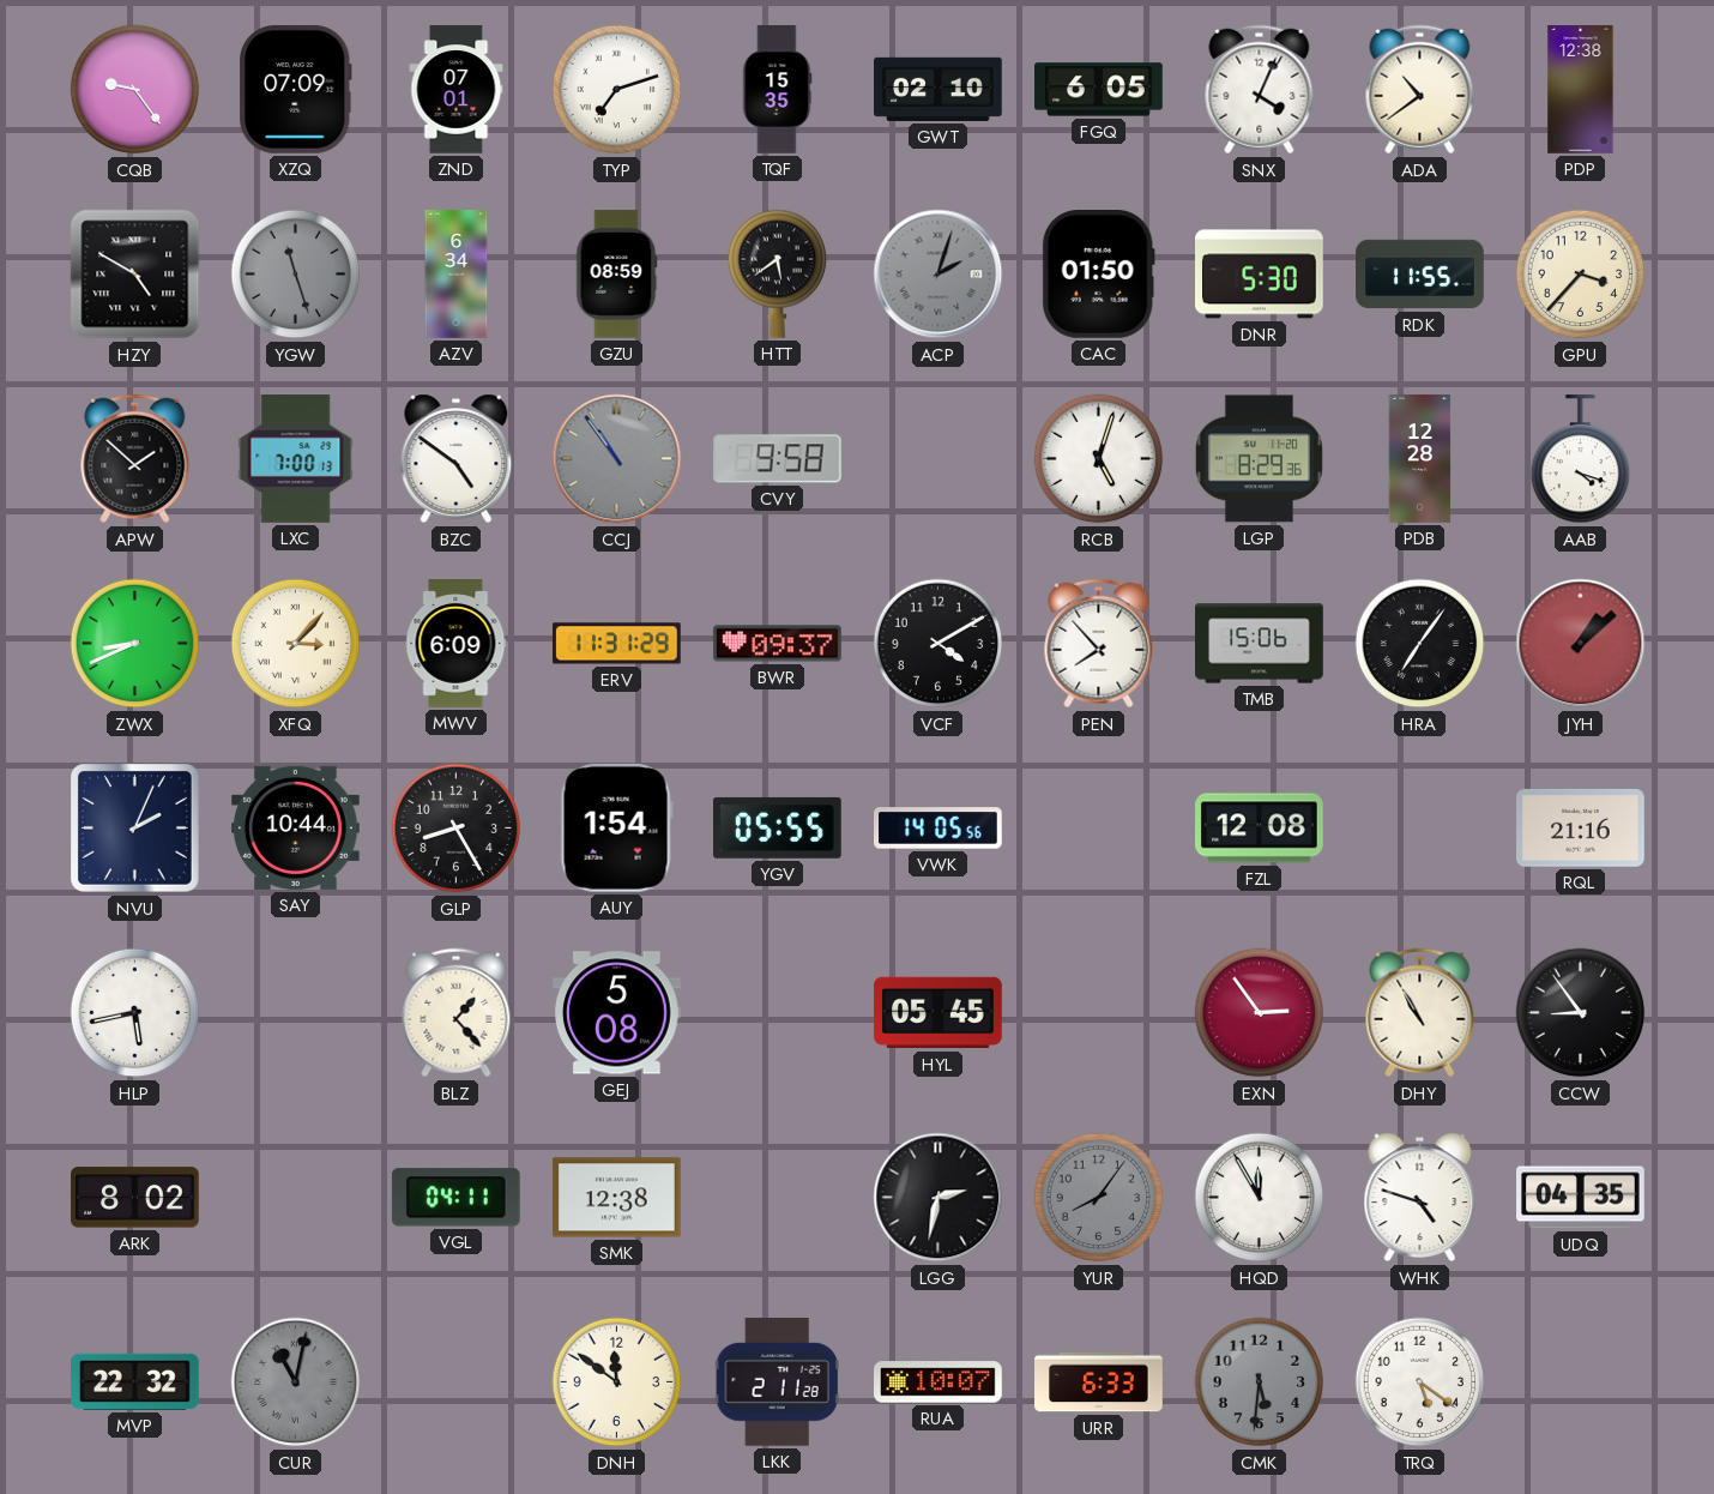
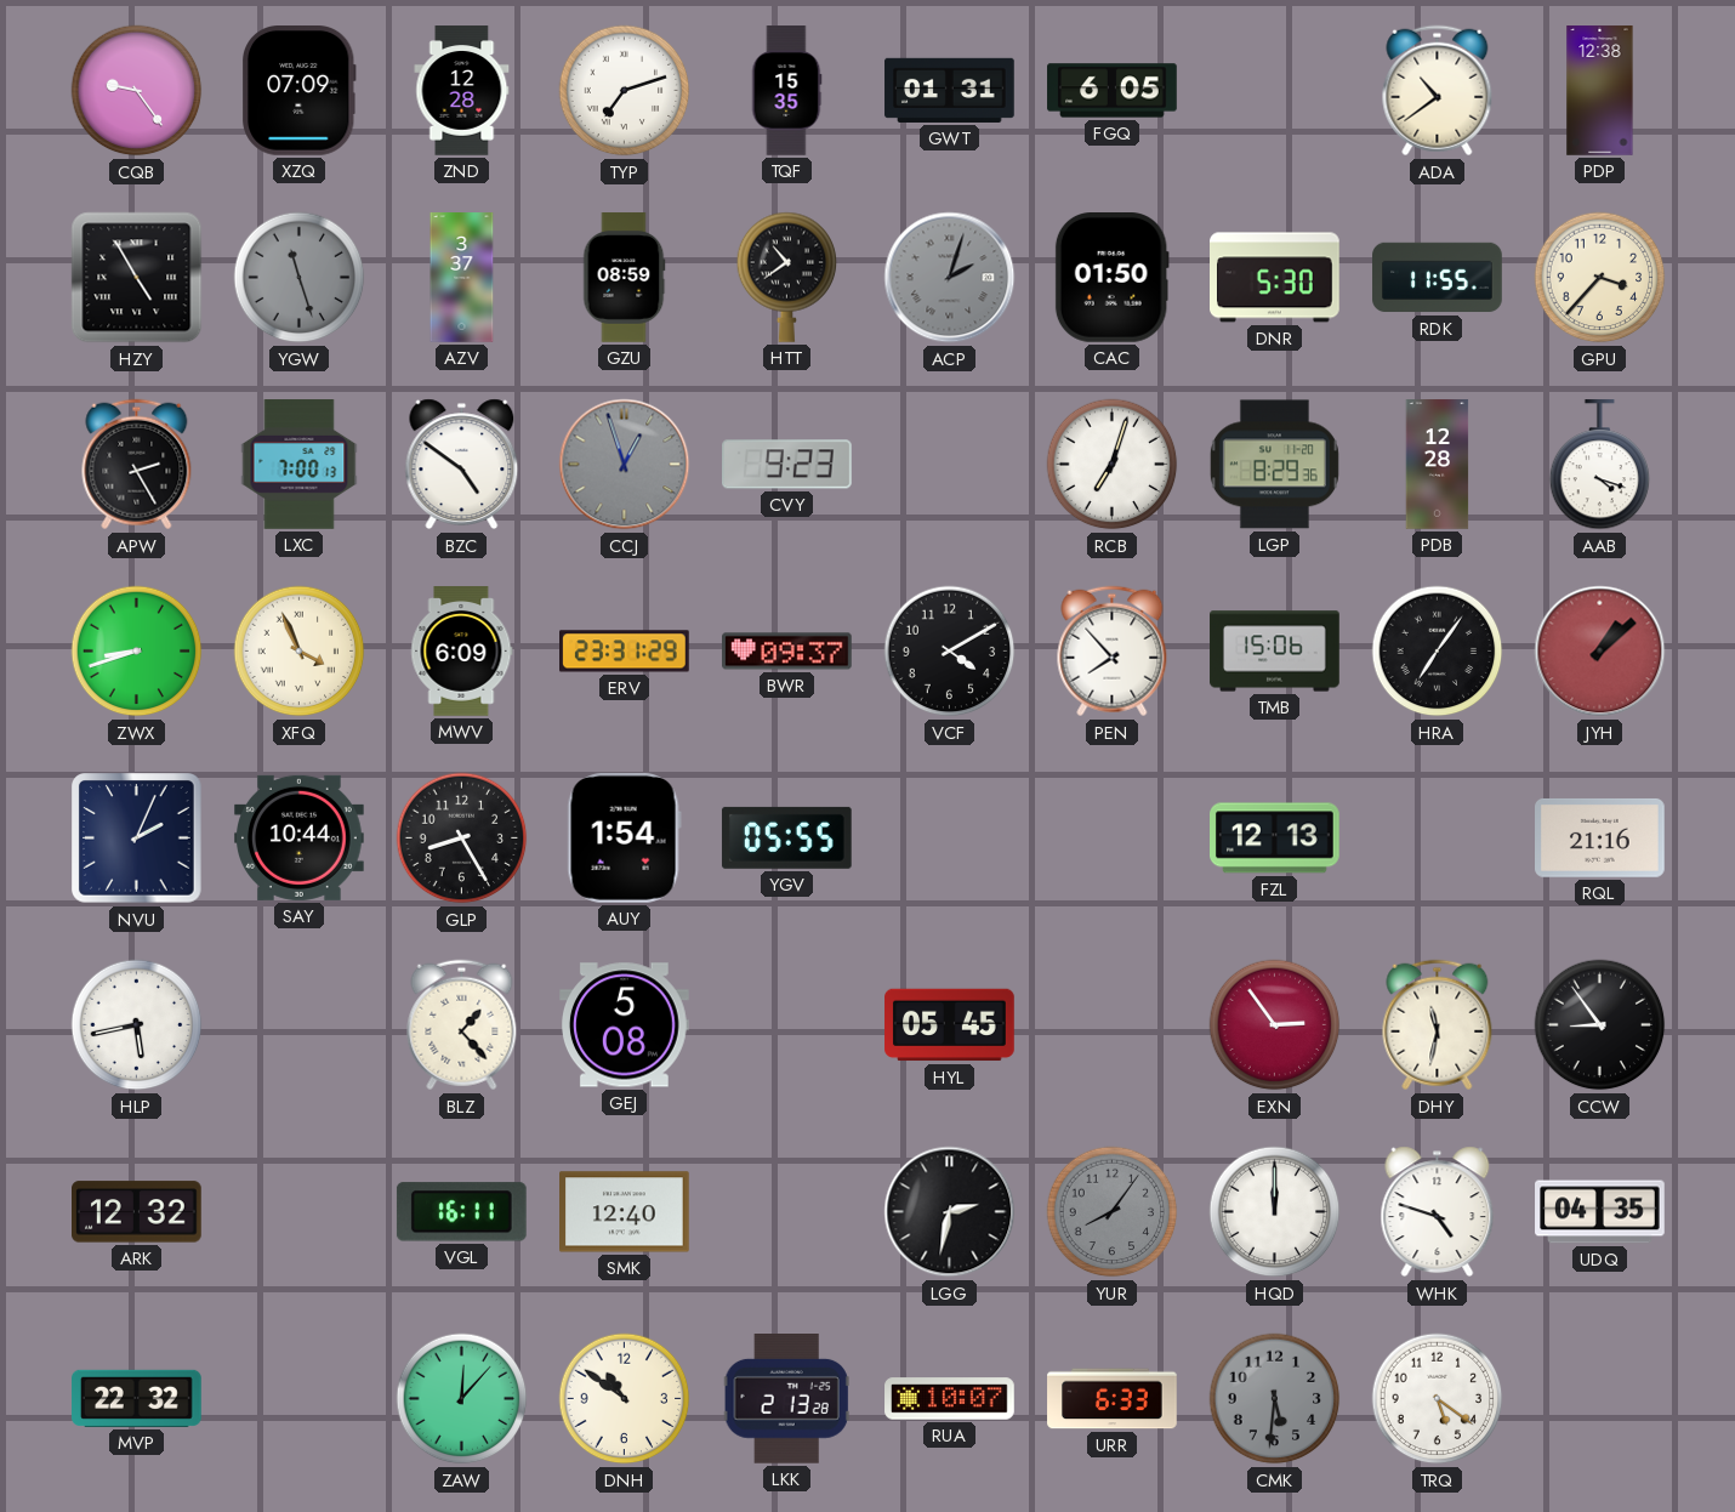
ZND: 07:01 -> 12:28 (462, 91)
GWT: 02:10 -> 01:31 (950, 90)
SNX: 4:04 -> none (1260, 90)
HZY: 4:50 -> 4:55 (137, 278)
AZV: 6:34 -> 3:37 (462, 278)
HTT: 5:39 -> 10:39 (787, 277)
APW: 1:52 -> 2:25 (137, 465)
CCJ: 10:54 -> 12:57 (625, 465)
CVY: 9:58 -> 9:23 (787, 465)
RCB: 5:03 -> 7:03 (1113, 465)
ZWX: 8:41 -> 8:42 (137, 652)
XFQ: 3:07 -> 3:56 (300, 652)
ERV: 11:31 -> 23:31 (625, 652)
VWK: 14:05 -> none (939, 829)
FZL: 12:08 -> 12:13 (1275, 839)
DHY: 10:55 -> 11:32 (1438, 1025)
ARK: 8:02 -> 12:32 (137, 1212)
VGL: 04:11 -> 16:11 (461, 1212)
SMK: 12:38 -> 12:40 (625, 1212)
HQD: 11:55 -> 12:00 (1275, 1212)
CUR: 11:02 -> none (296, 1382)
ZAW: none -> 12:07 (462, 1399)
DNH: 11:51 -> 10:51 (625, 1399)
LKK: 2:11 -> 2:13 (786, 1399)
